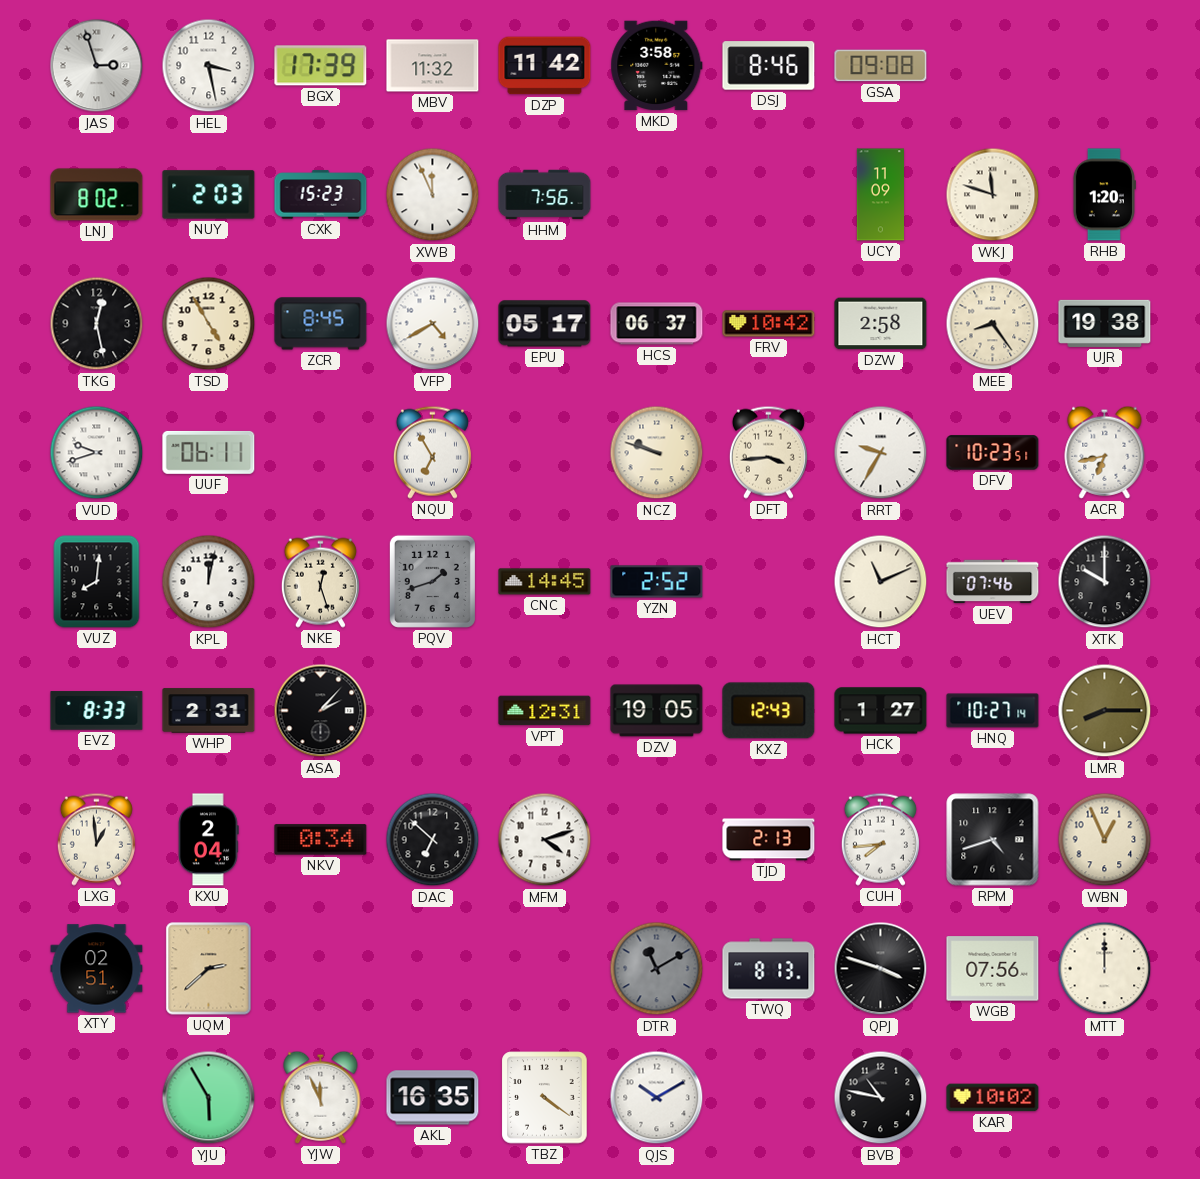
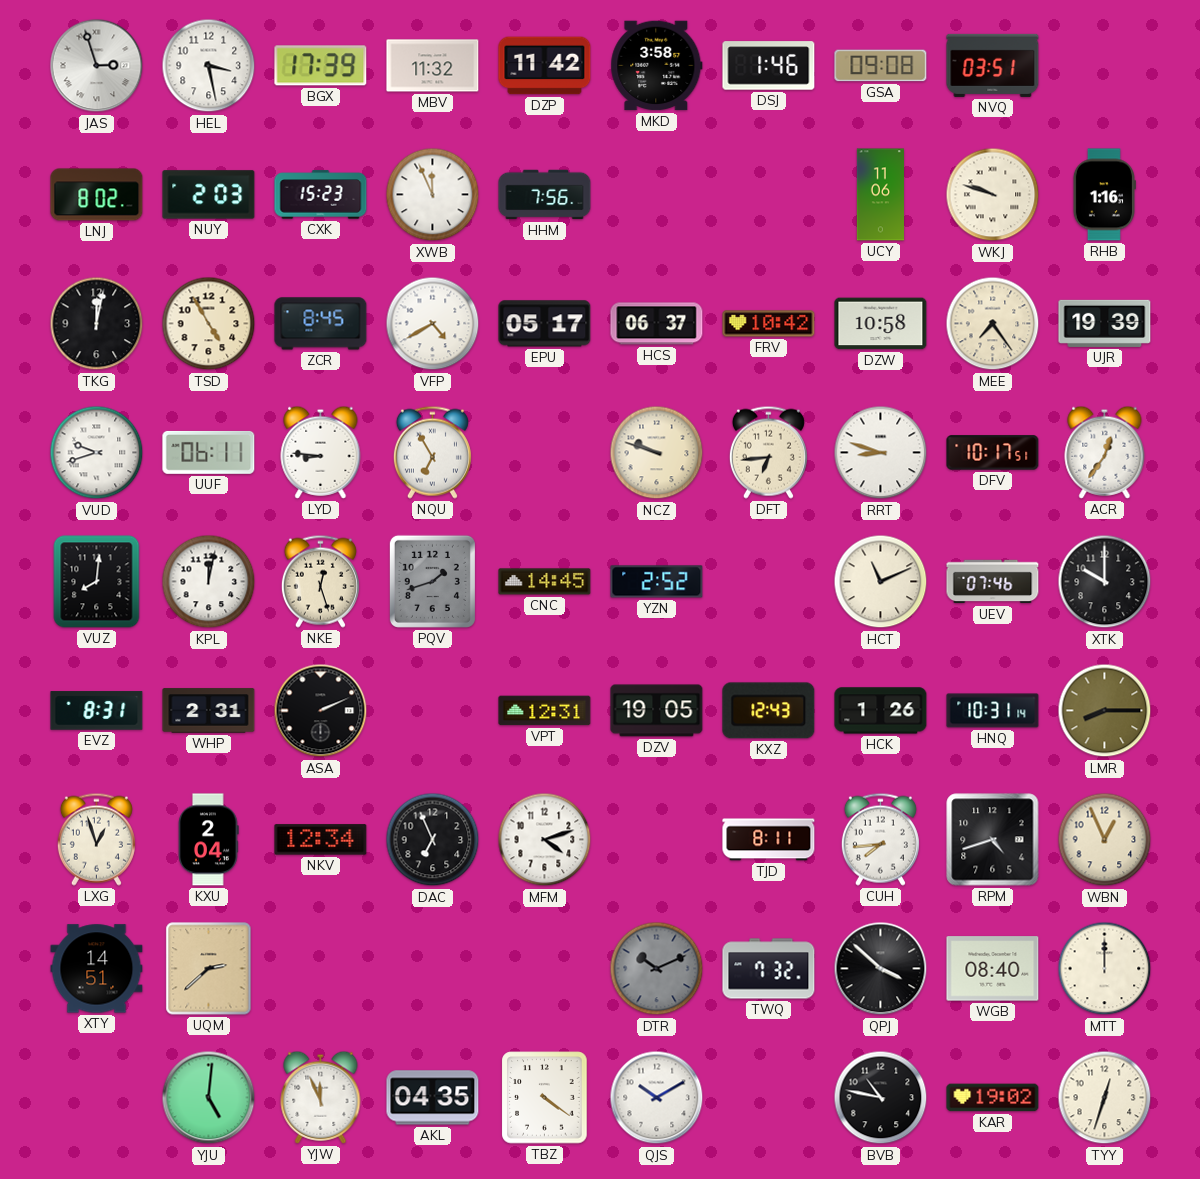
DSJ: 8:46 -> 1:46 (769, 66)
NVQ: none -> 03:51 (993, 65)
UCY: 11:09 -> 11:06 (880, 195)
WKJ: 11:48 -> 9:48 (993, 195)
RHB: 1:20 -> 1:16 (1104, 195)
TKG: 12:28 -> 12:02 (97, 324)
DZW: 2:58 -> 10:58 (881, 324)
MEE: 8:24 -> 7:24 (993, 324)
UJR: 19:38 -> 19:39 (1105, 323)
LYD: none -> 8:46 (321, 452)
DFT: 3:44 -> 6:44 (768, 452)
RRT: 9:35 -> 8:48 (881, 453)
DFV: 10:23 -> 10:17 (993, 453)
ACR: 6:43 -> 12:36 (1105, 452)
EVZ: 8:33 -> 8:31 (97, 711)
ASA: 2:07 -> 2:11 (321, 711)
HCK: 1:27 -> 1:26 (881, 711)
HNQ: 10:27 -> 10:31 (993, 711)
LXG: 12:59 -> 12:57 (96, 839)
NKV: 0:34 -> 12:34 (321, 840)
DAC: 6:52 -> 6:56 (433, 840)
TJD: 2:13 -> 8:11 (769, 840)
XTY: 02:51 -> 14:51 (97, 969)
DTR: 11:10 -> 10:11 (657, 969)
TWQ: 8:13 -> 7:32 (769, 969)
QPJ: 3:48 -> 3:52 (881, 969)
WGB: 07:56 -> 08:40 (993, 969)
YJU: 5:55 -> 5:01 (209, 1098)
AKL: 16:35 -> 04:35 (433, 1098)
KAR: 10:02 -> 19:02 (993, 1098)
TYY: none -> 12:33 (1105, 1098)
